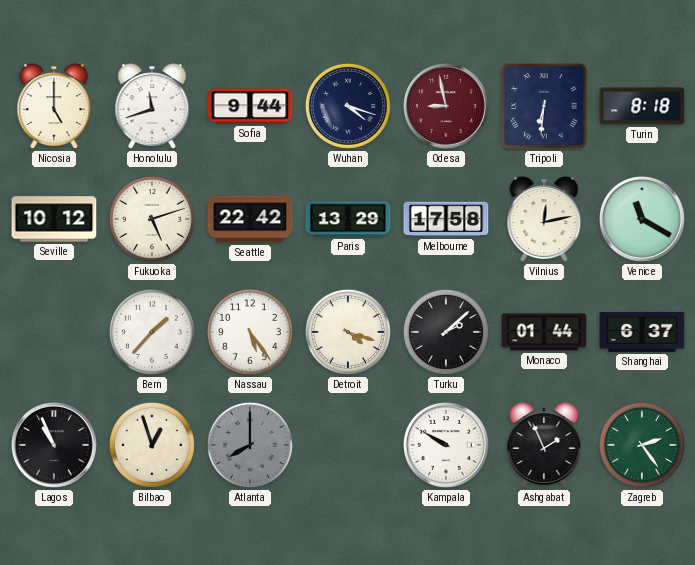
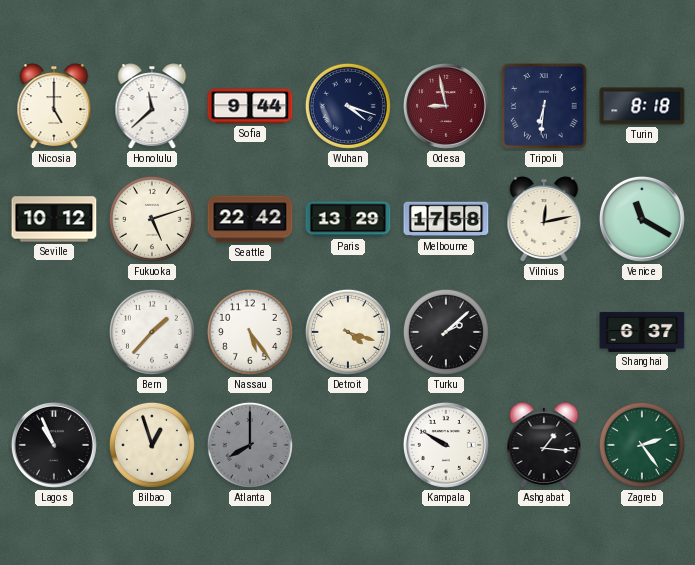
Honolulu: 11:42 -> 11:38 (152, 107)
Monaco: 01:44 -> none (544, 332)
Ashgabat: 1:56 -> 1:16 (544, 446)
